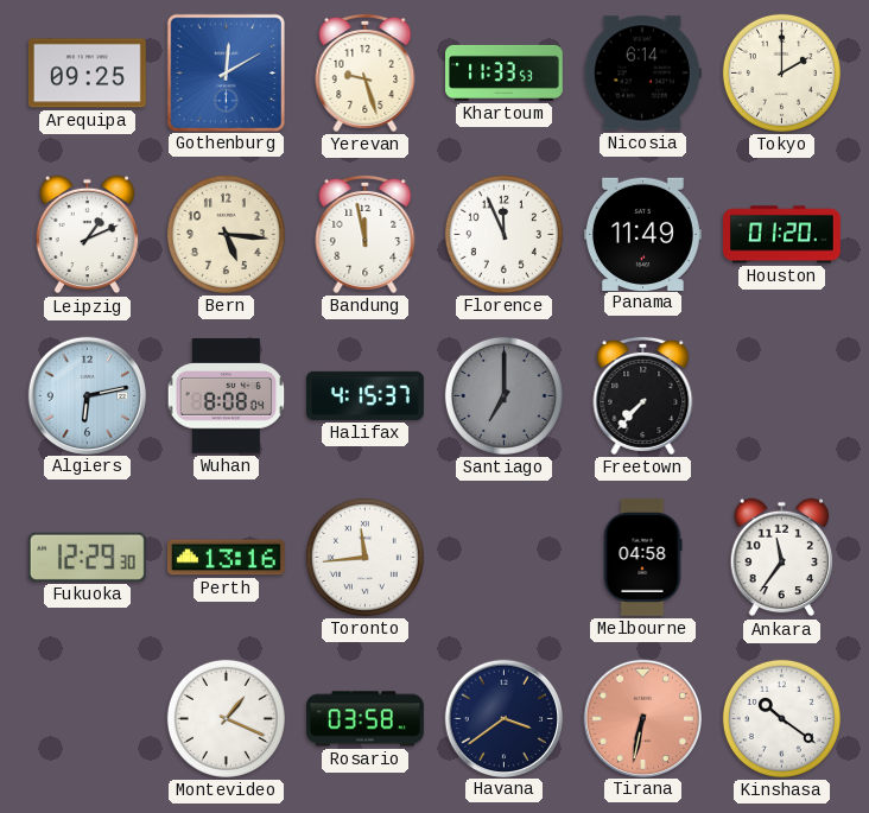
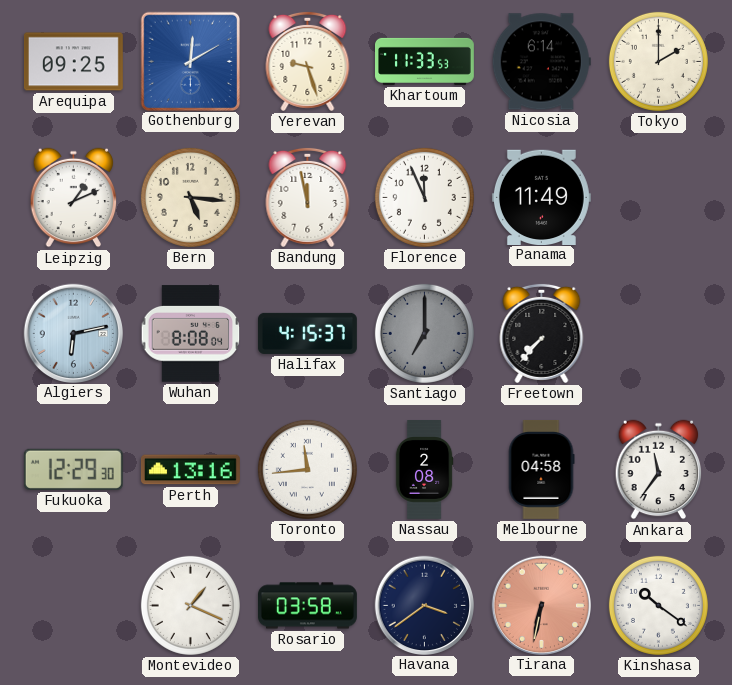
Houston: 01:20 -> none (782, 235)
Nassau: none -> 2:08 (424, 470)
